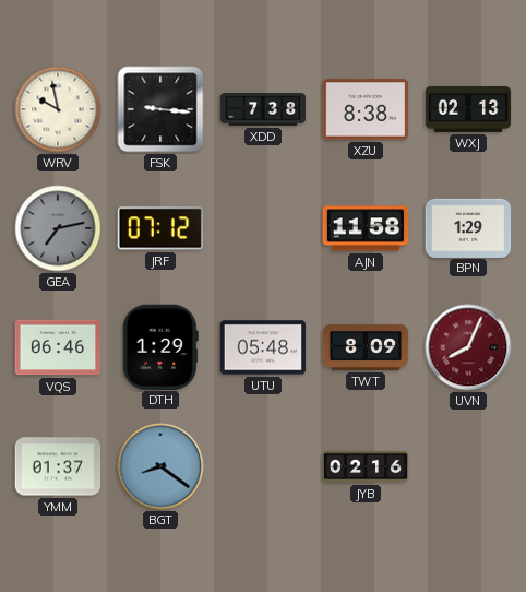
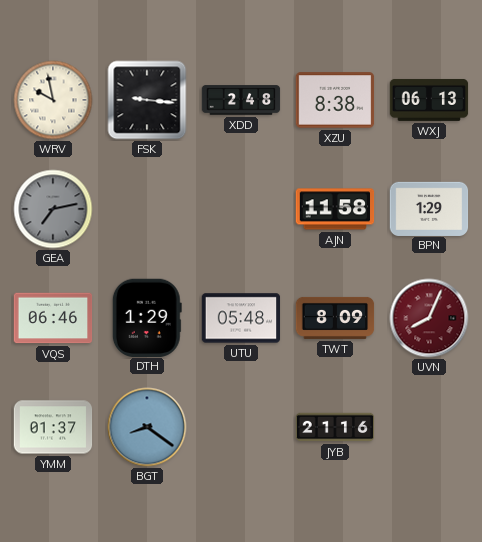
XDD: 7:38 -> 2:48 (241, 100)
WXJ: 02:13 -> 06:13 (429, 100)
JRF: 07:12 -> none (159, 228)
JYB: 02:16 -> 21:16 (335, 427)
